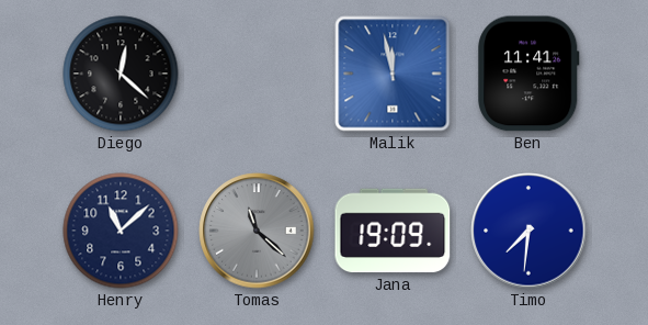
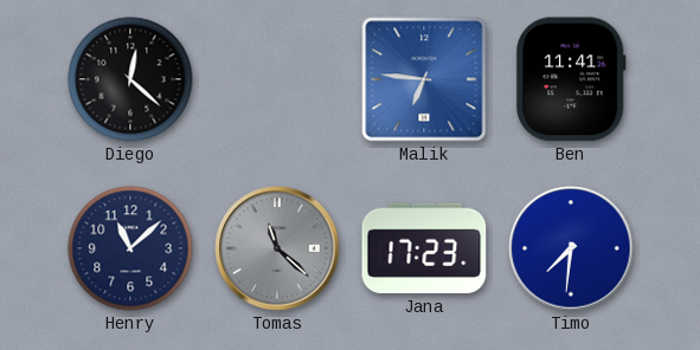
Malik: 11:58 -> 6:46 (424, 79)
Jana: 19:09 -> 17:23 (424, 248)
